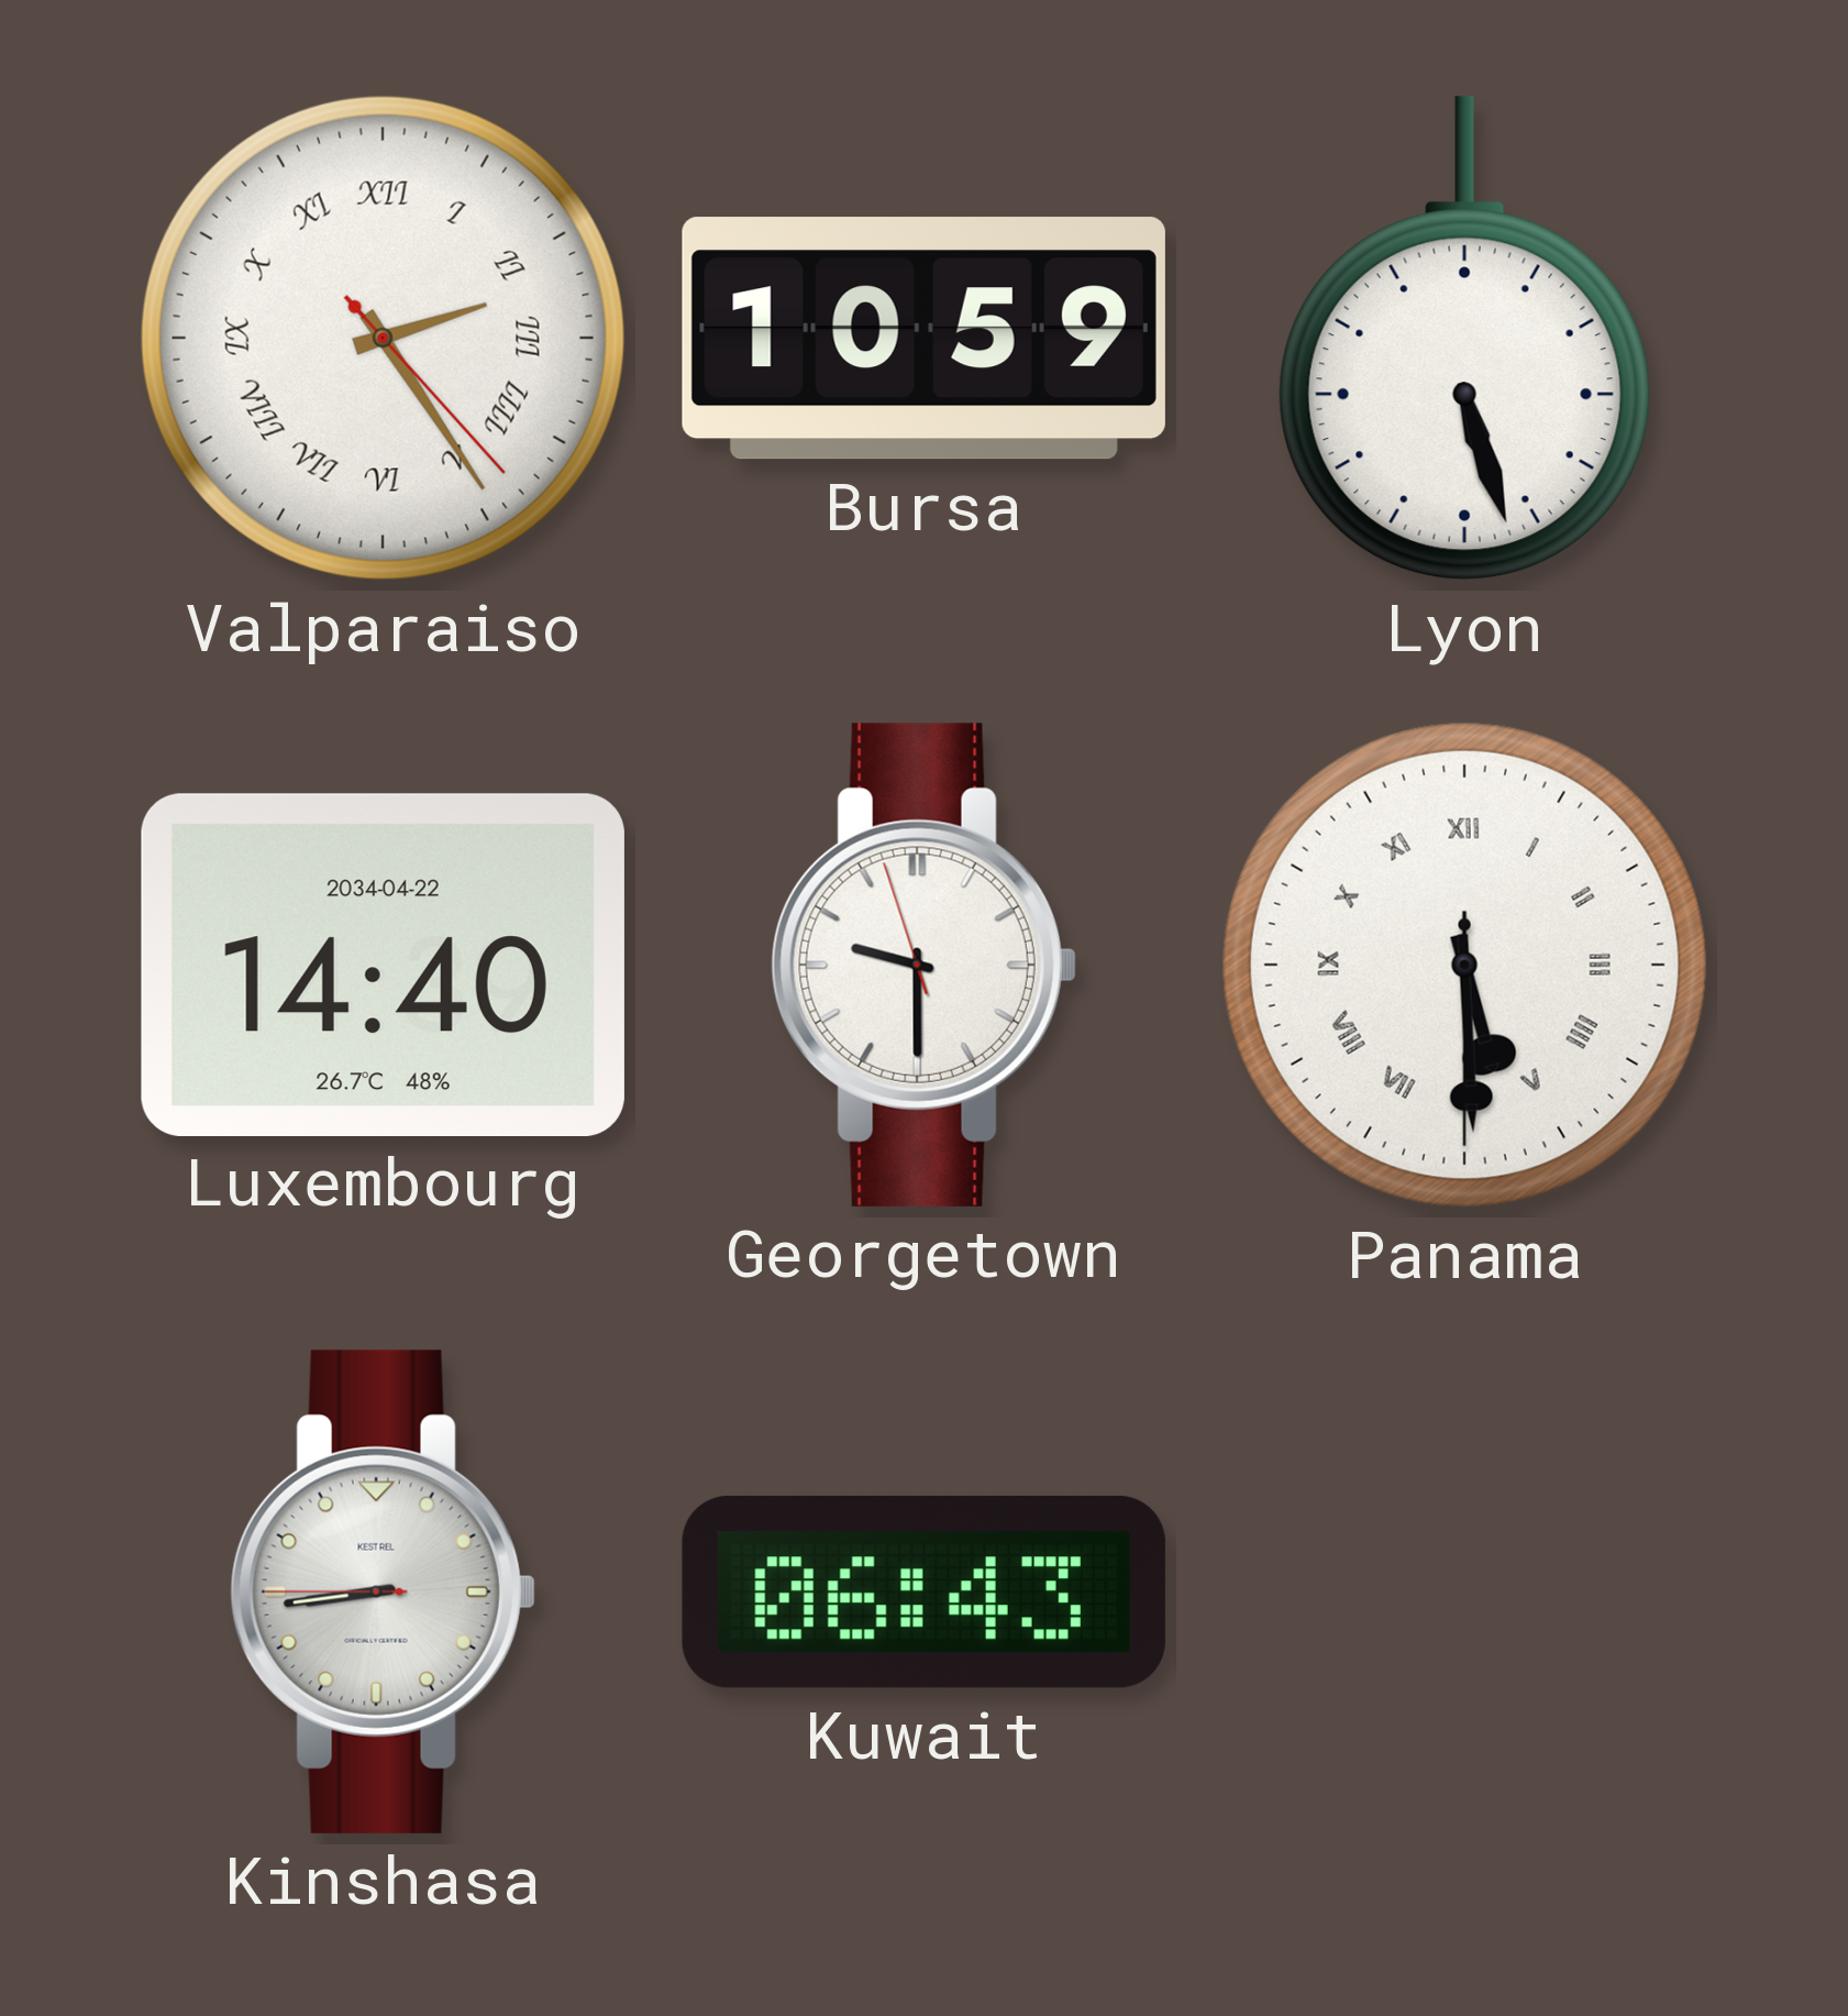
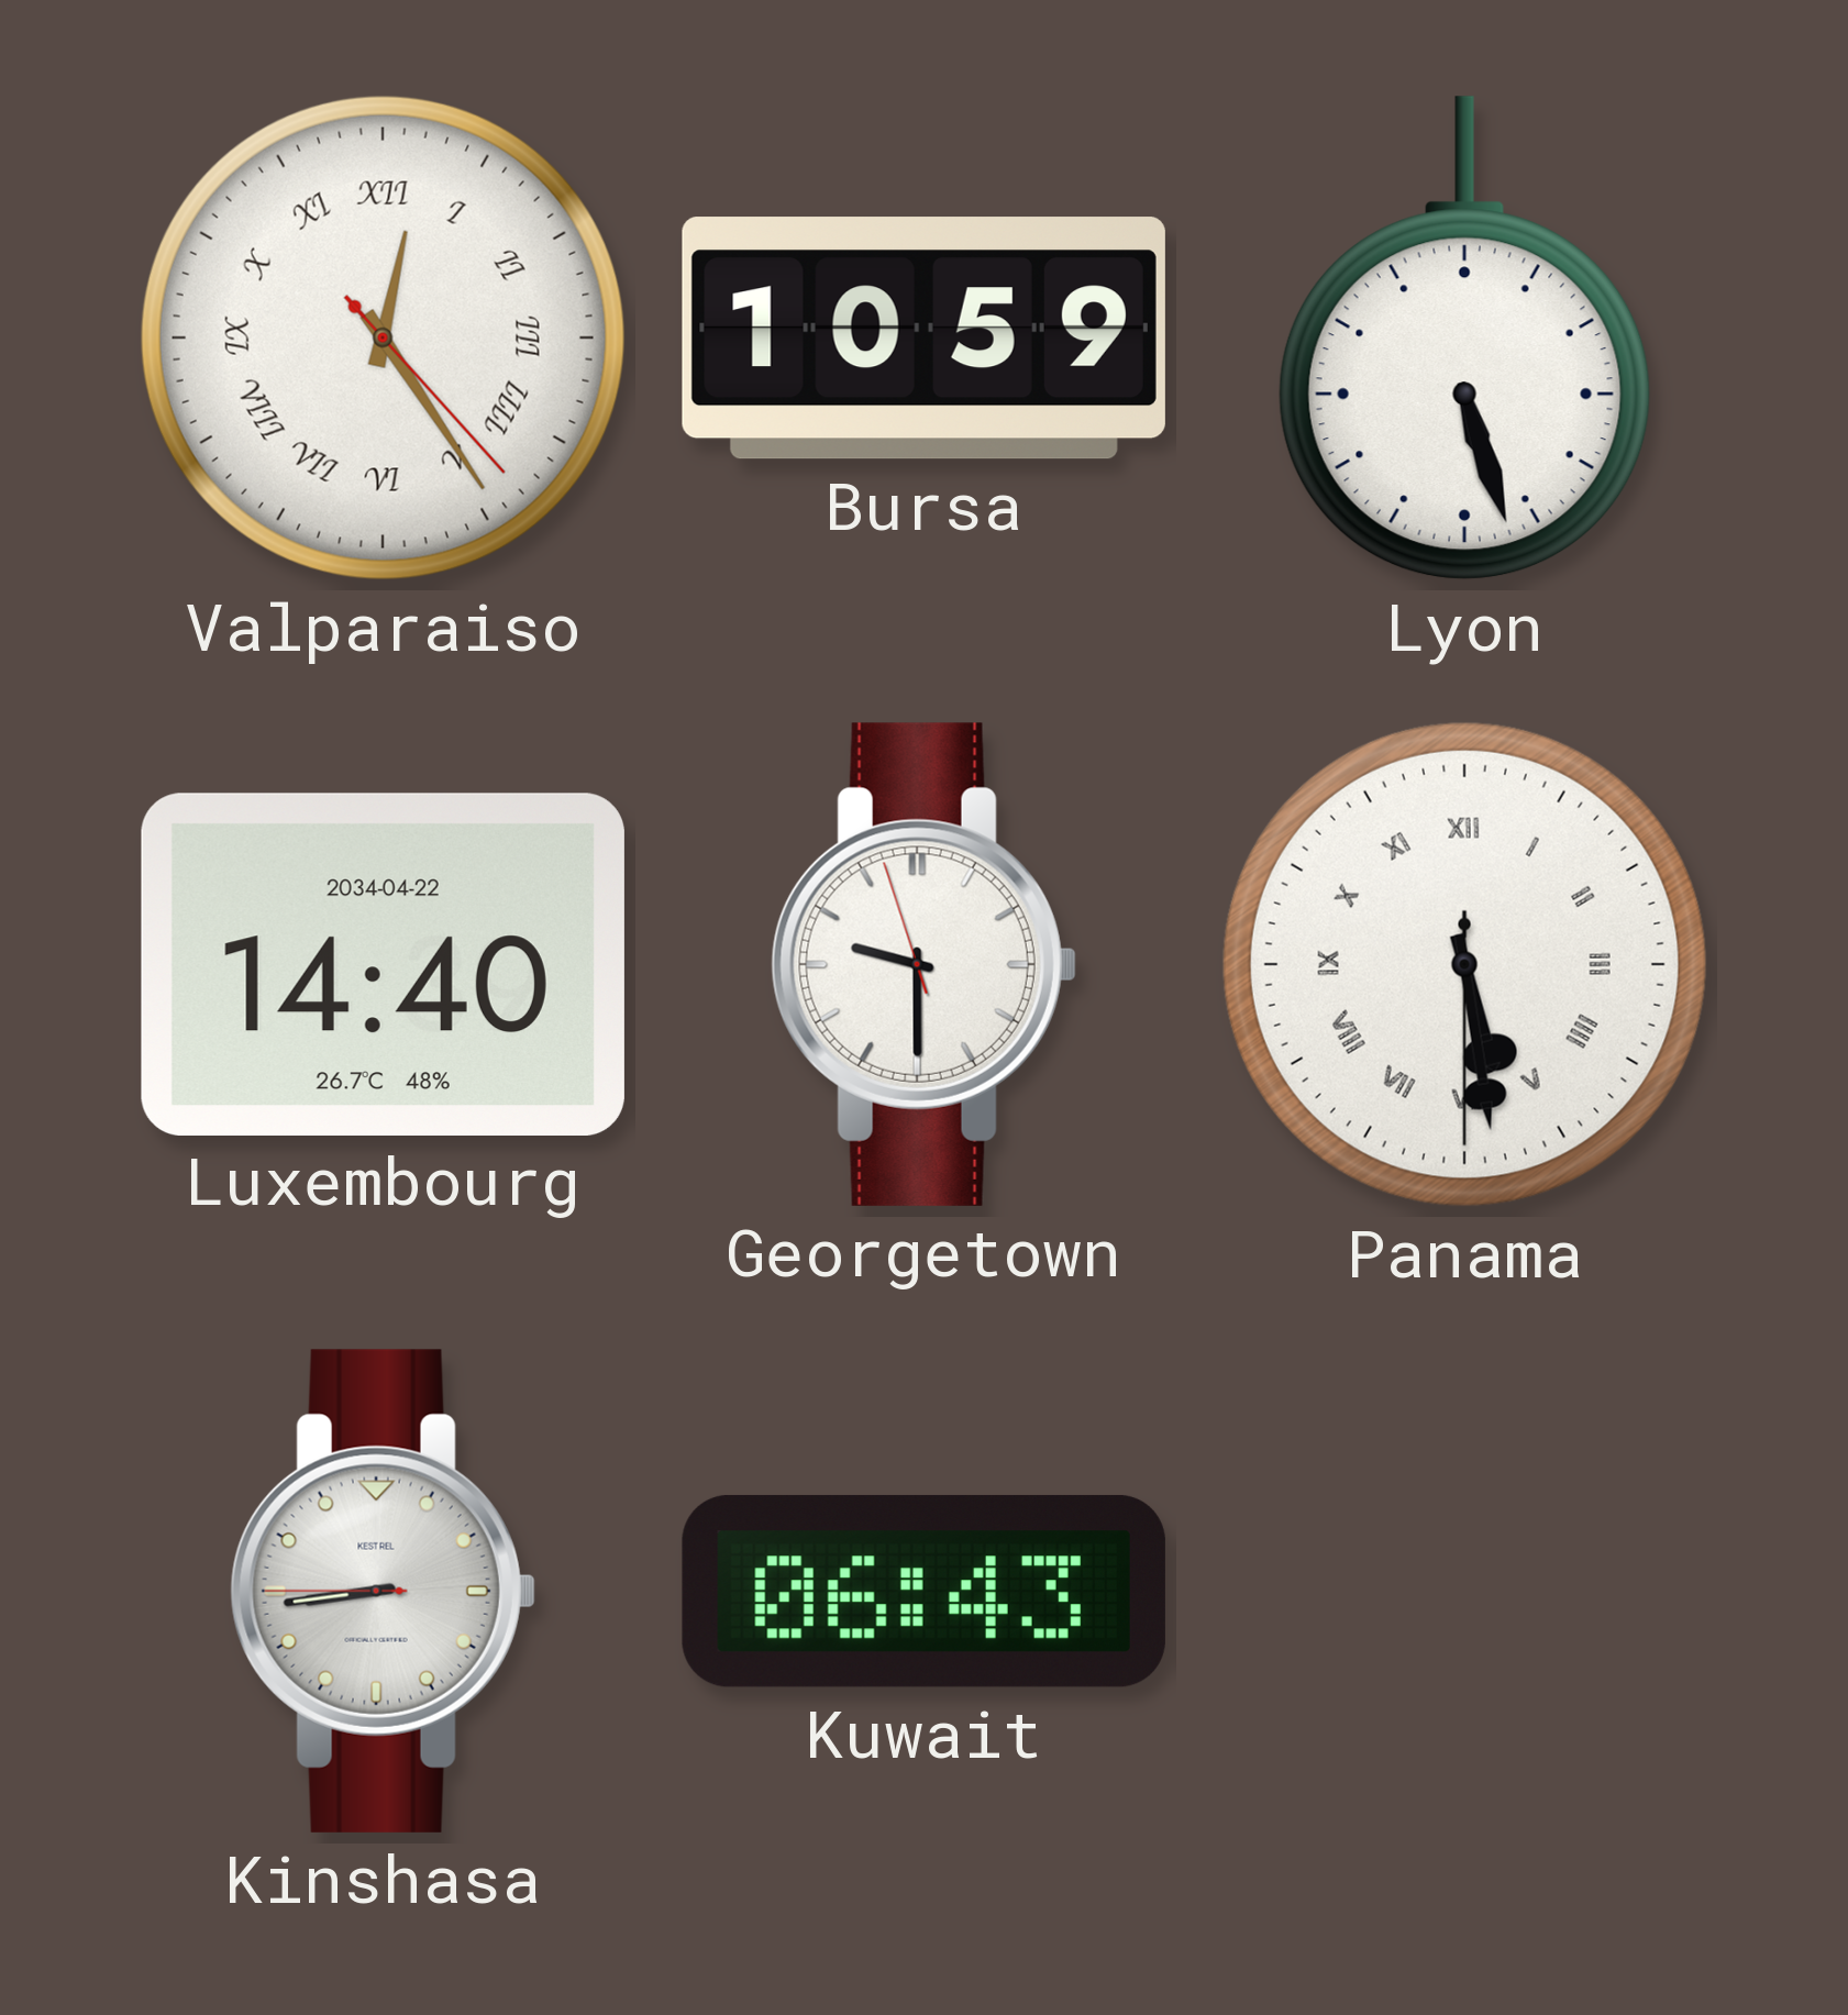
Valparaiso: 2:24 -> 12:24 (383, 337)
Panama: 5:29 -> 5:28 (1464, 964)
